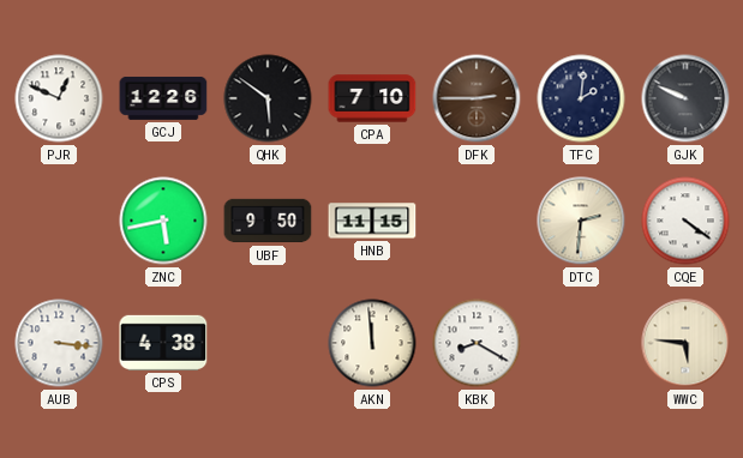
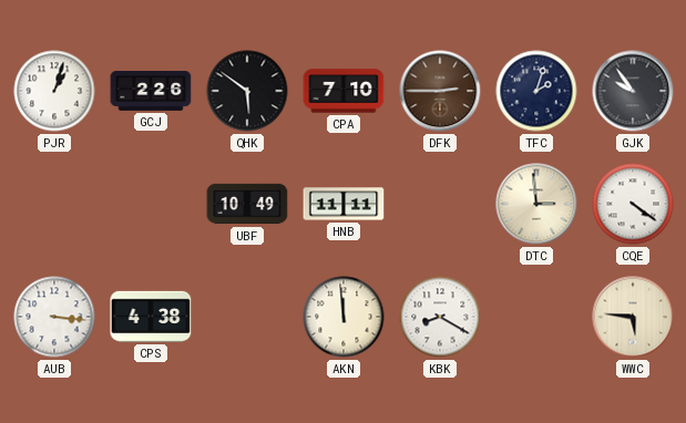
PJR: 12:49 -> 1:03 (54, 91)
GCJ: 12:26 -> 2:26 (151, 91)
TFC: 2:01 -> 2:03 (536, 91)
GJK: 9:49 -> 9:54 (633, 91)
ZNC: 5:43 -> none (163, 221)
UBF: 9:50 -> 10:49 (247, 204)
HNB: 11:15 -> 11:11 (344, 204)
DTC: 2:31 -> 2:59 (536, 204)
